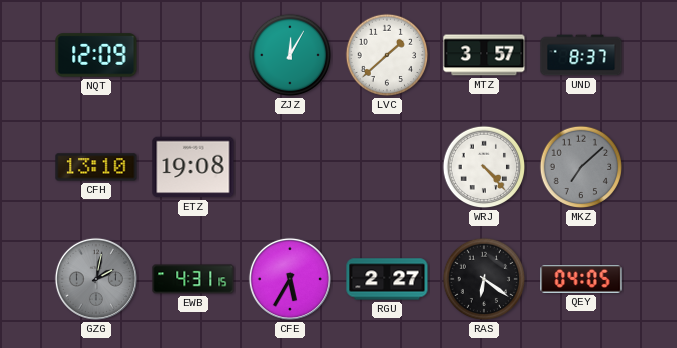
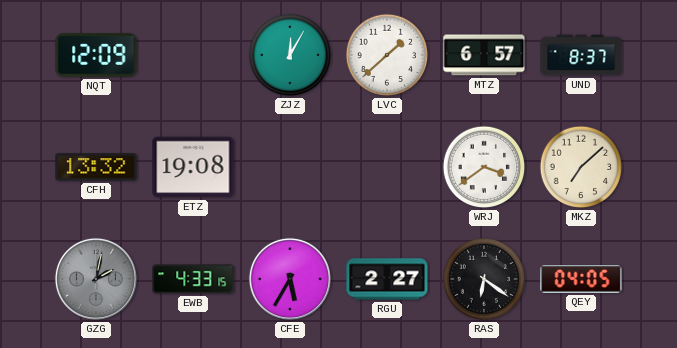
MTZ: 3:57 -> 6:57 (484, 55)
CFH: 13:10 -> 13:32 (96, 167)
WRJ: 4:23 -> 3:39 (484, 167)
MKZ dial: grey -> cream (581, 167)
EWB: 4:31 -> 4:33 (193, 279)
